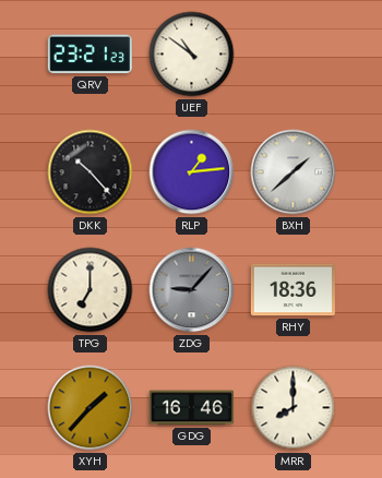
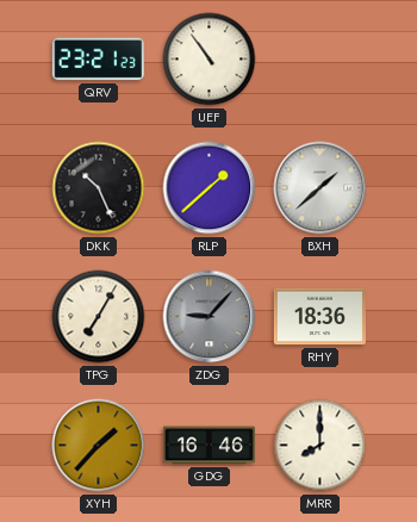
UEF: 10:51 -> 10:54 (210, 60)
DKK: 10:23 -> 10:26 (99, 188)
RLP: 1:14 -> 1:38 (210, 188)
TPG: 7:00 -> 7:05 (99, 317)
